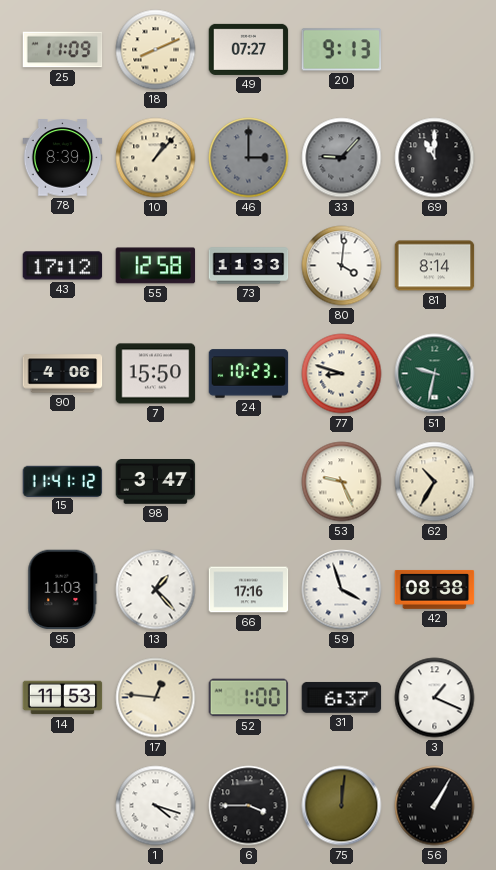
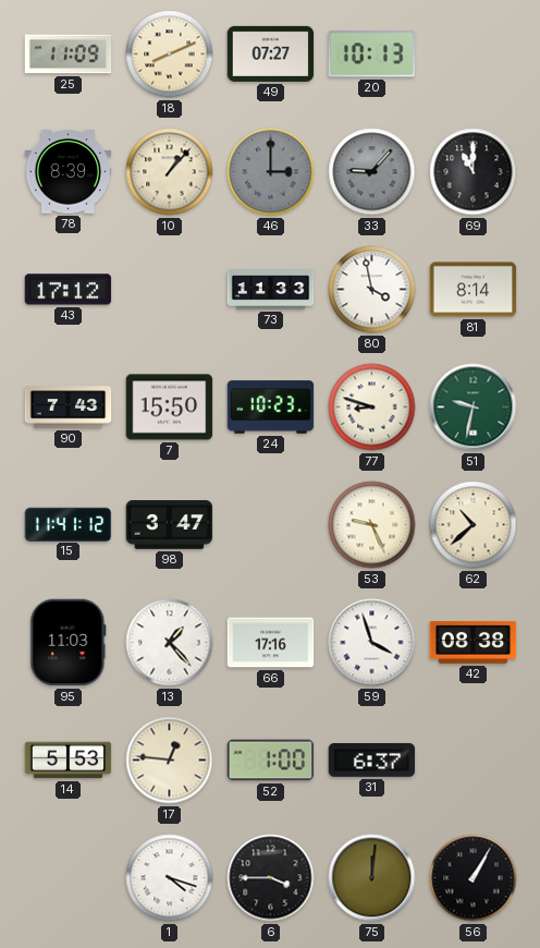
20: 9:13 -> 10:13 (372, 54)
55: 12:58 -> none (156, 266)
80: 4:01 -> 3:58 (372, 290)
90: 4:06 -> 7:43 (69, 408)
62: 10:35 -> 10:38 (474, 525)
14: 11:53 -> 5:53 (69, 761)
3: 1:19 -> none (435, 698)
